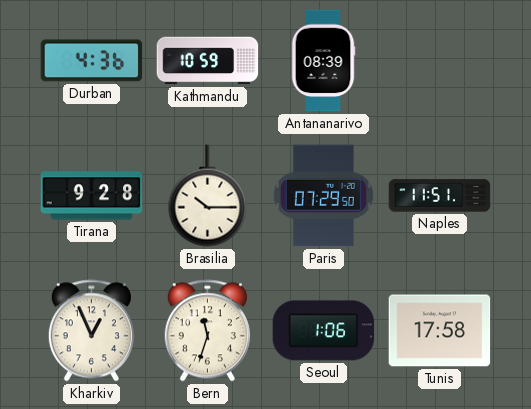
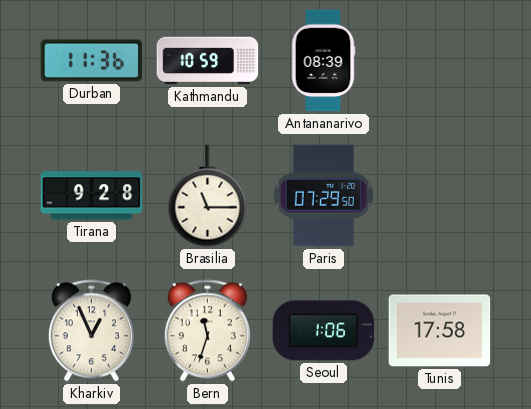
Durban: 4:36 -> 11:36 (92, 61)
Brasilia: 10:15 -> 11:15 (208, 196)
Naples: 11:51 -> none (440, 196)
